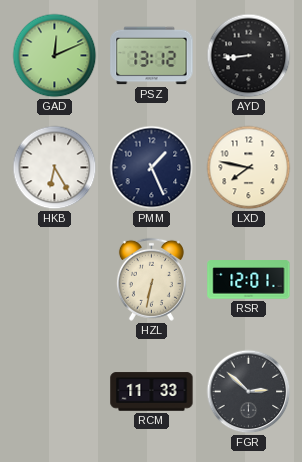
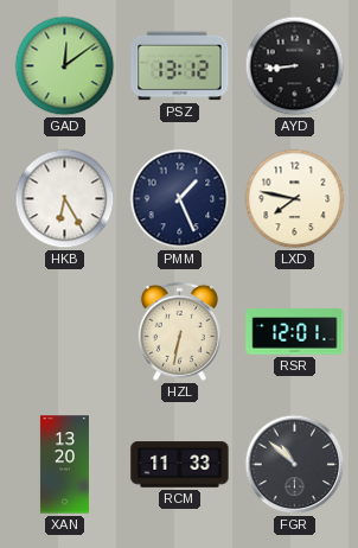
GAD: 12:11 -> 12:09 (65, 66)
XAN: none -> 13:20 (64, 465)
FGR: 2:52 -> 10:52 (295, 465)
